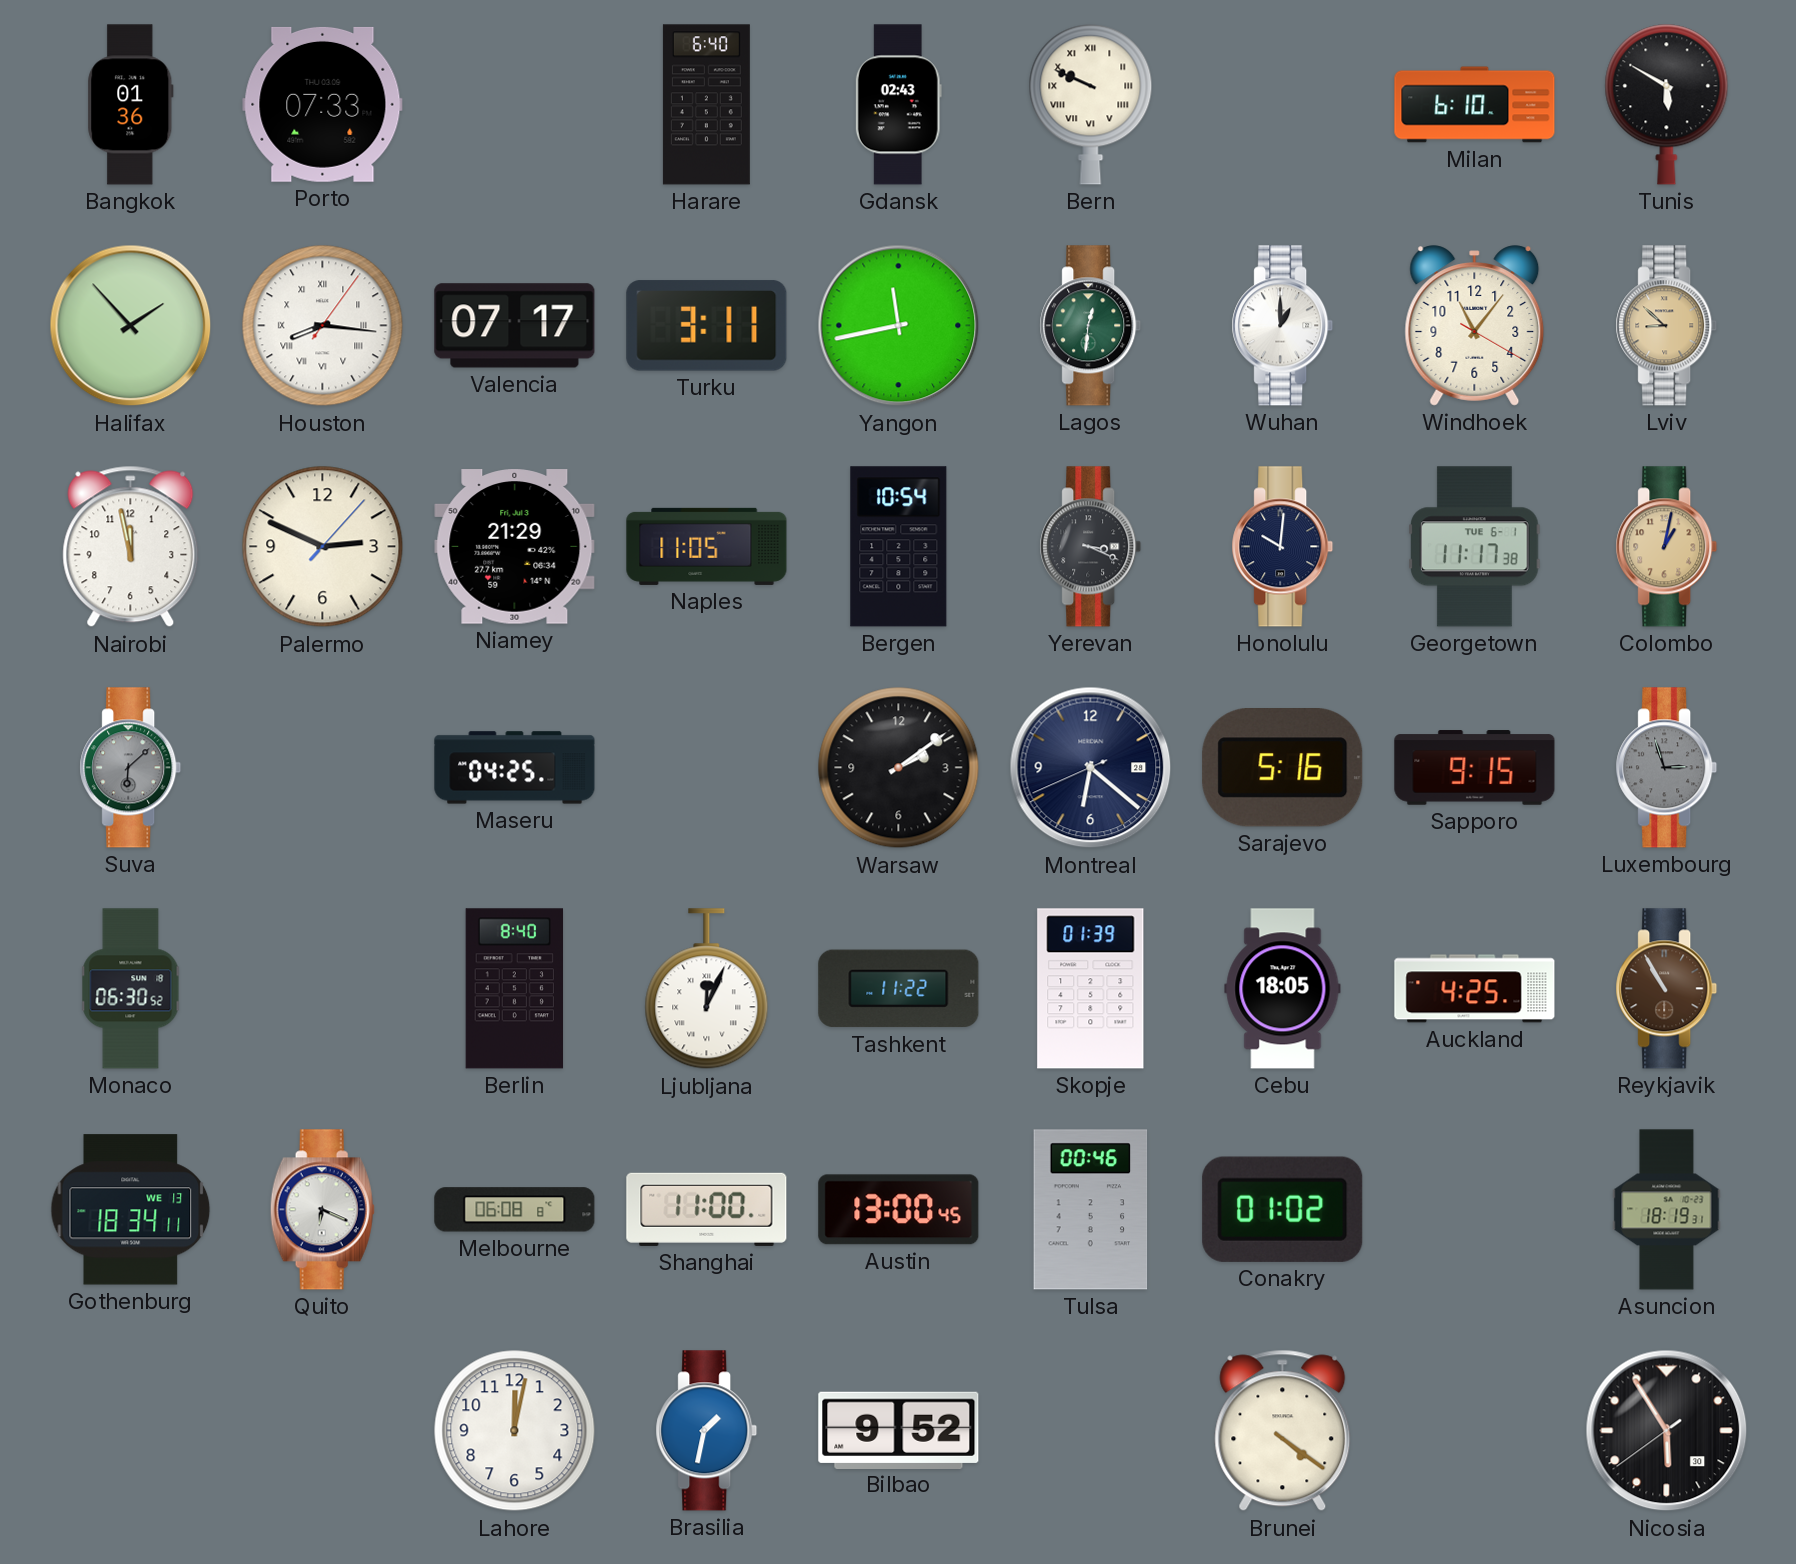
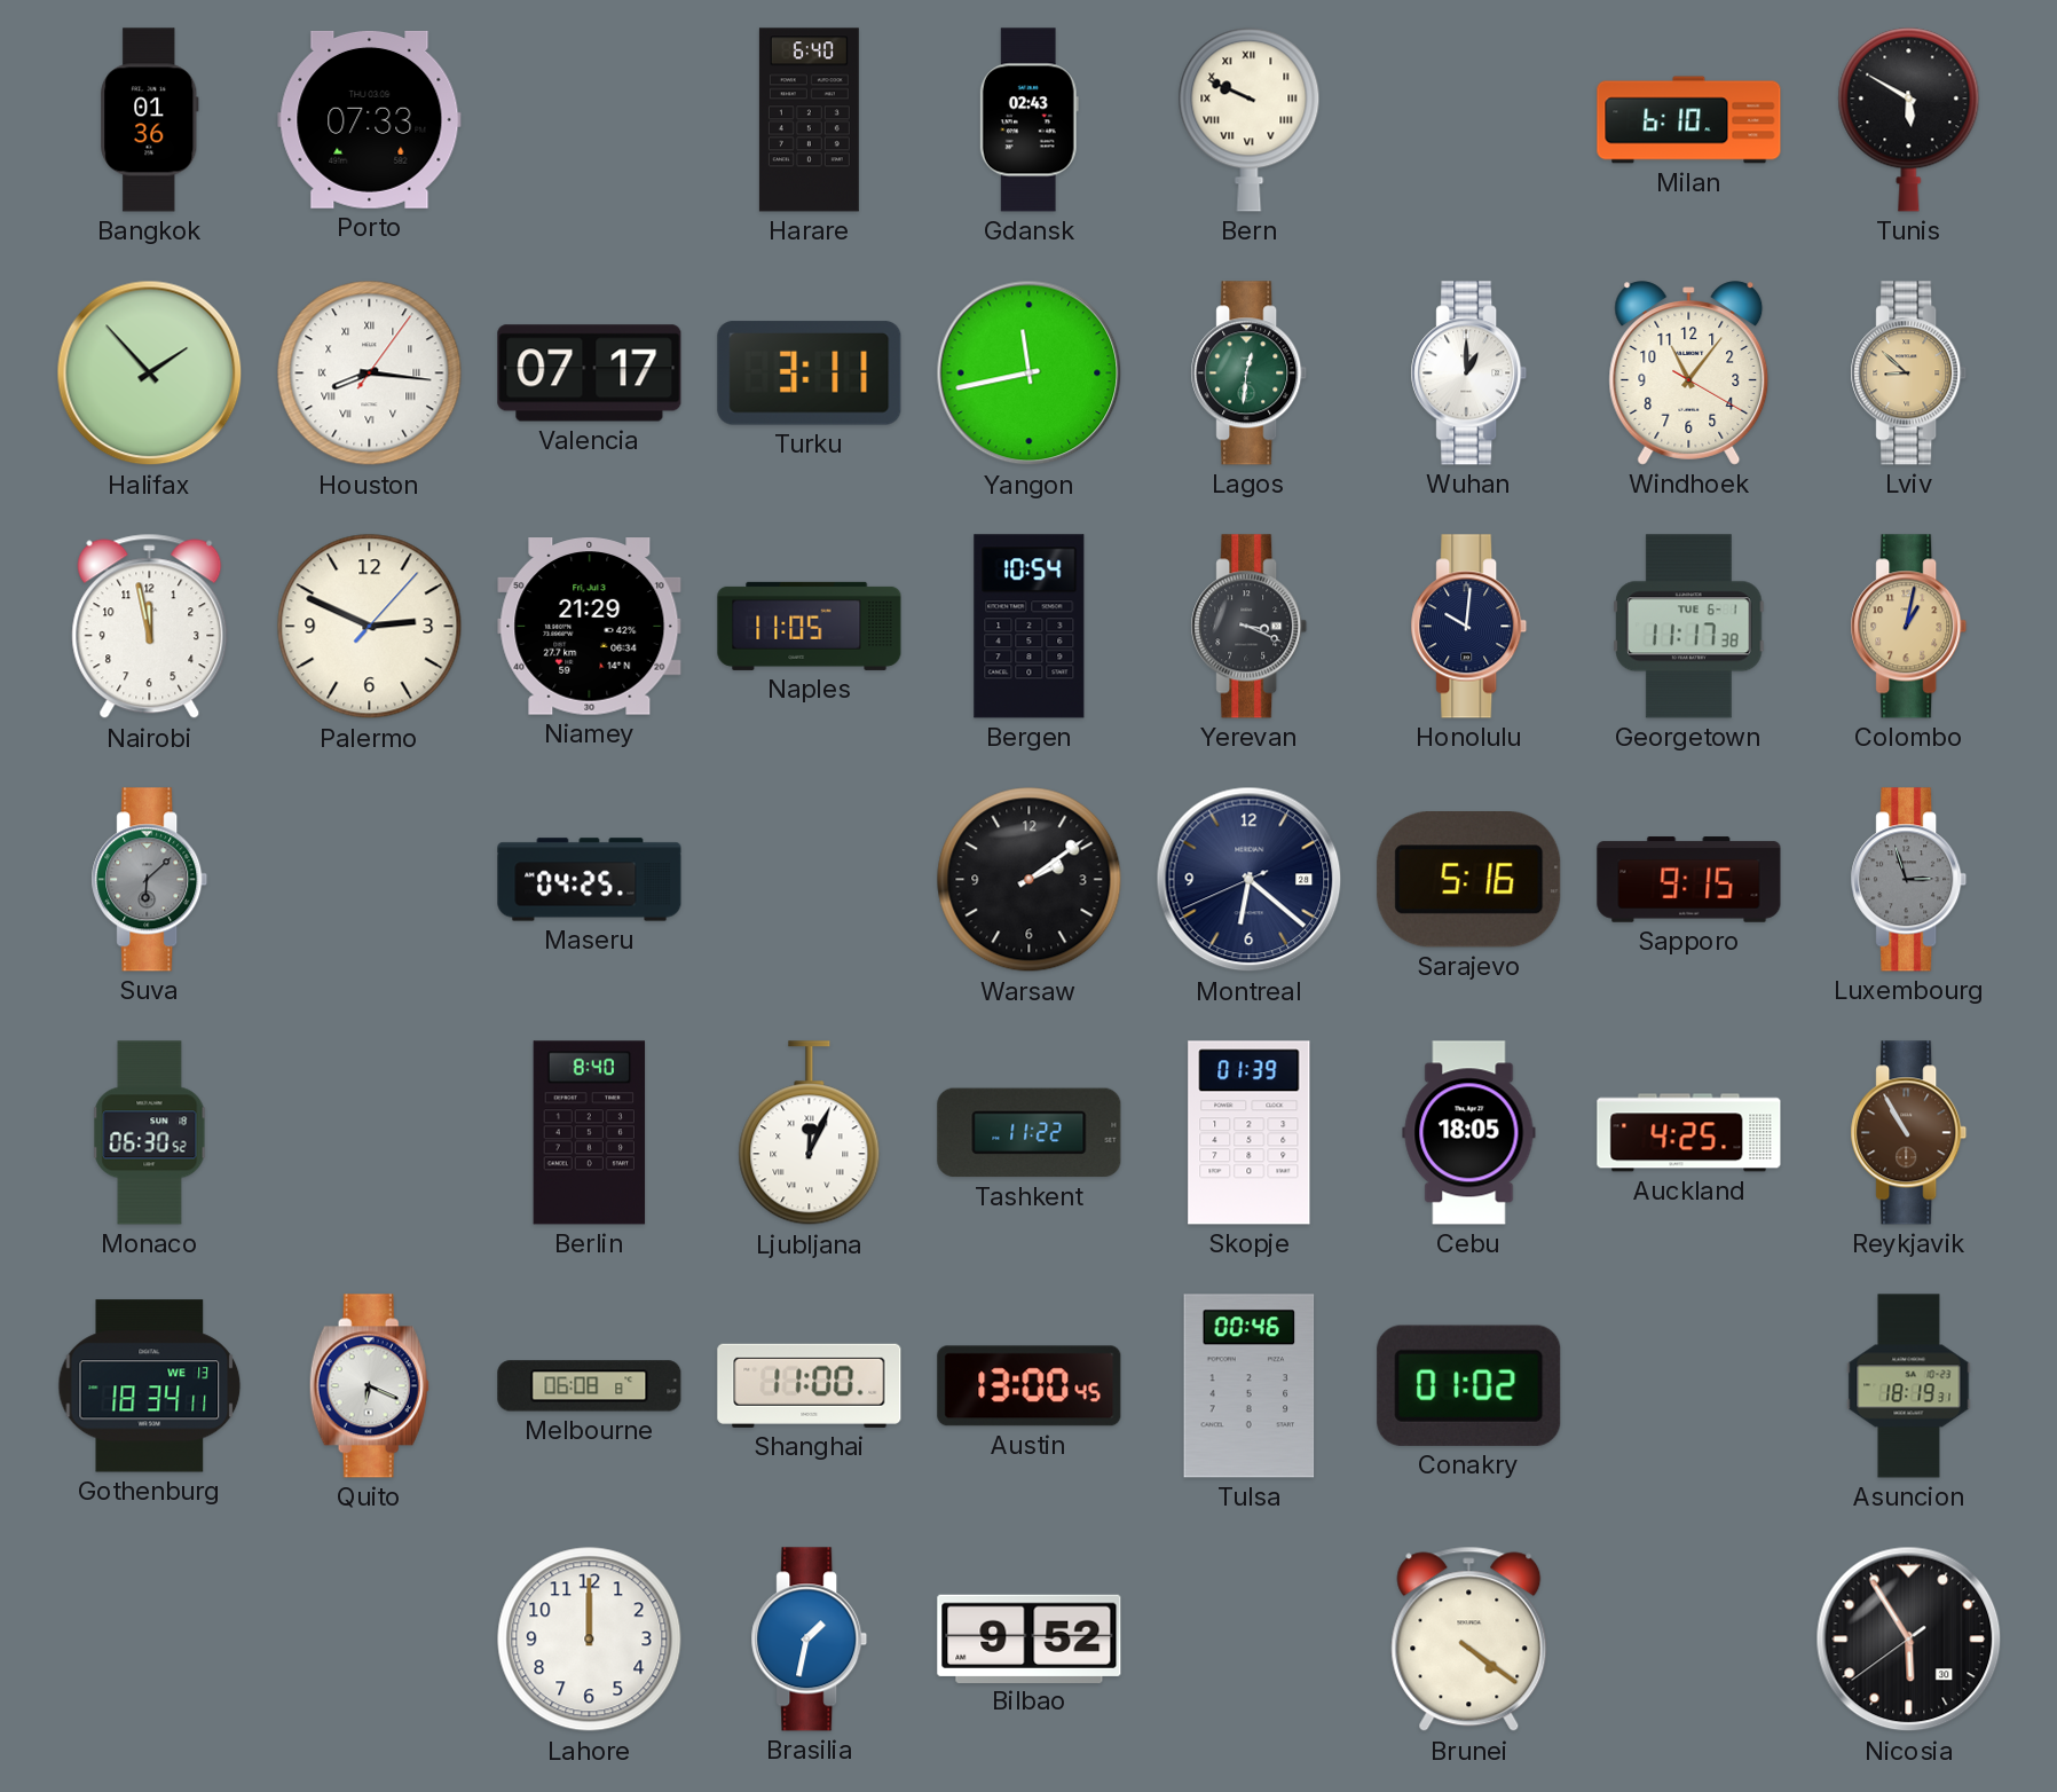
Lahore: 12:02 -> 12:00 (590, 1640)
